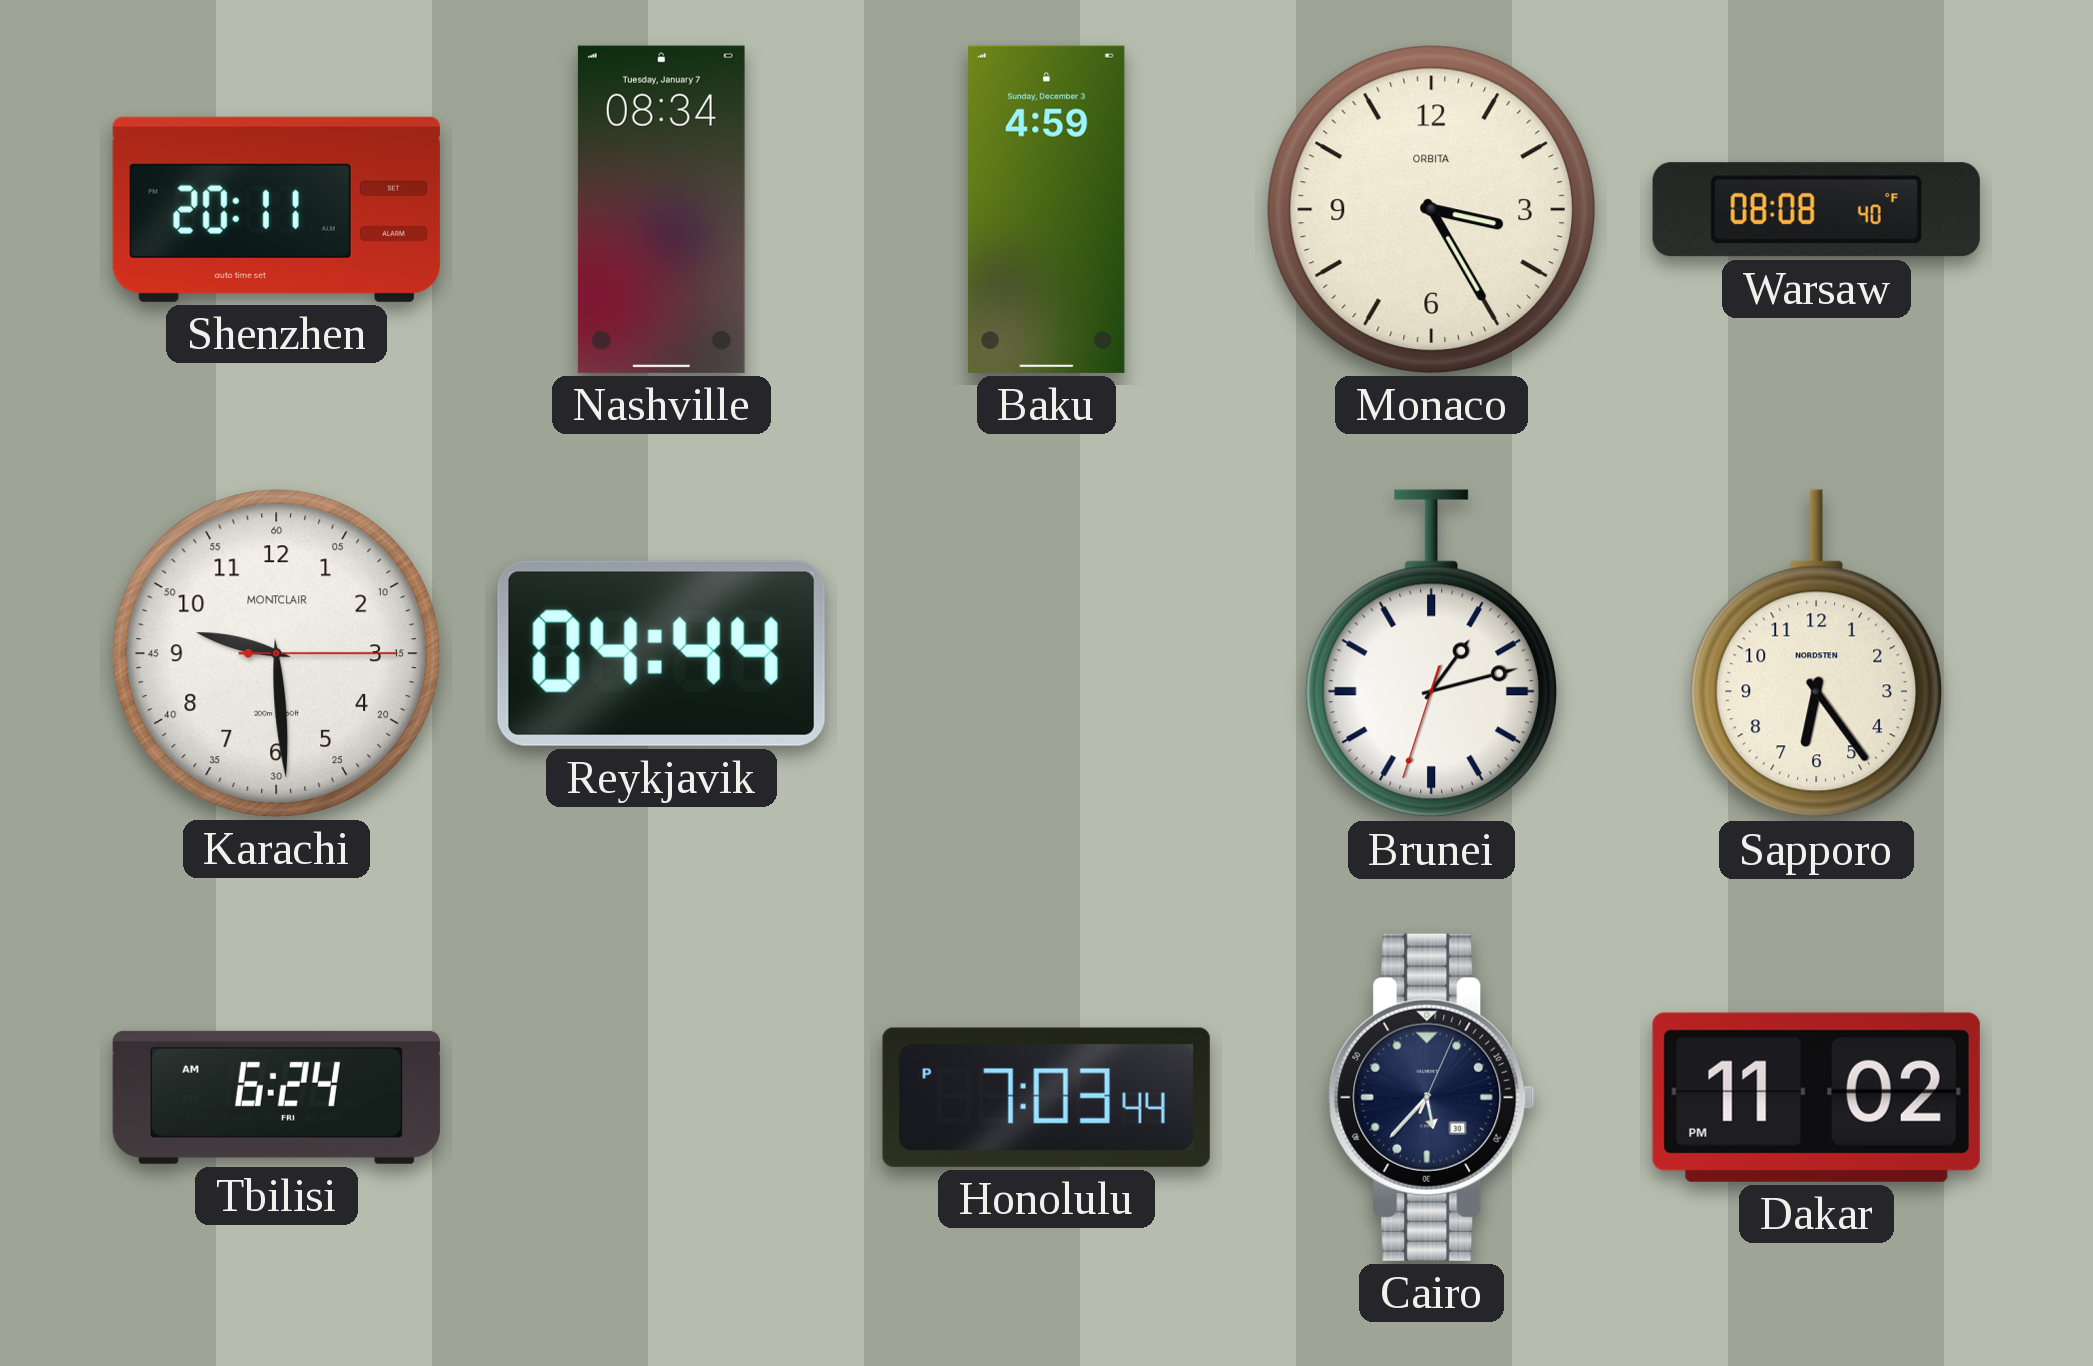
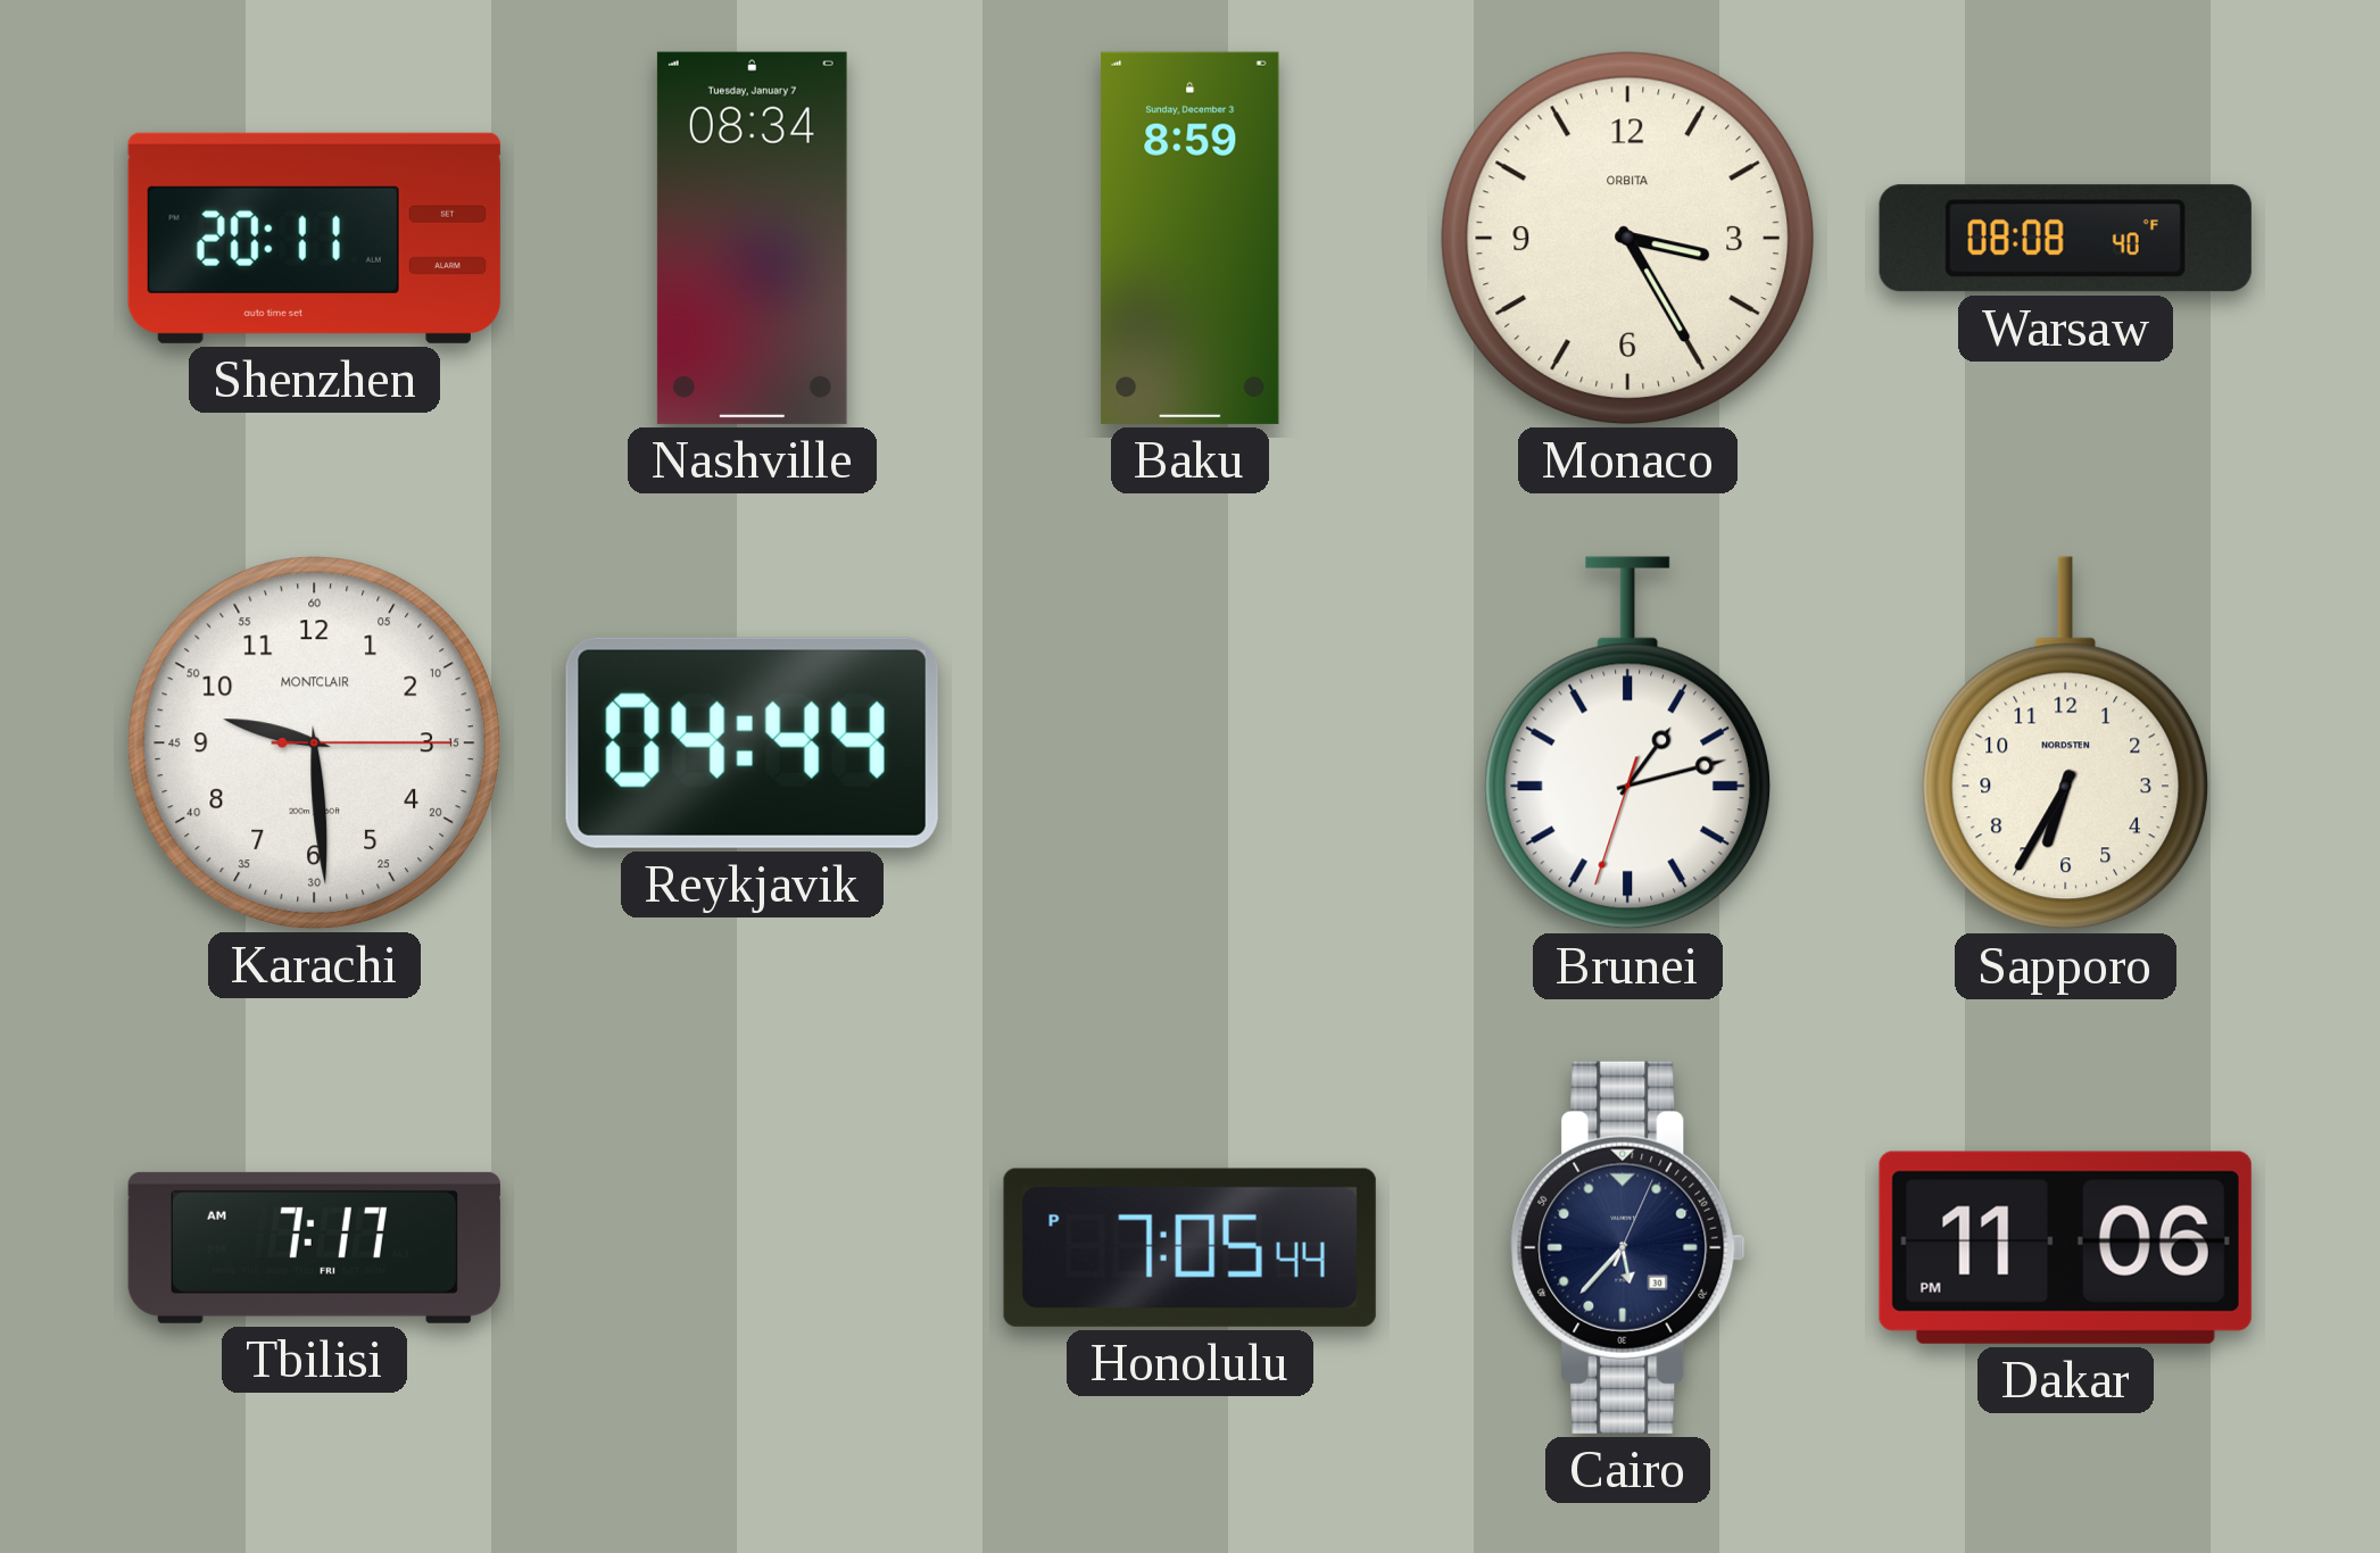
Baku: 4:59 -> 8:59 (1191, 238)
Sapporo: 6:24 -> 6:35 (2066, 744)
Tbilisi: 6:24 -> 7:17 (314, 1247)
Honolulu: 7:03 -> 7:05 (1189, 1247)
Dakar: 11:02 -> 11:06 (2065, 1247)
